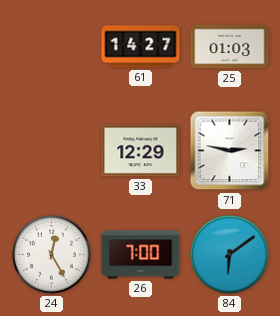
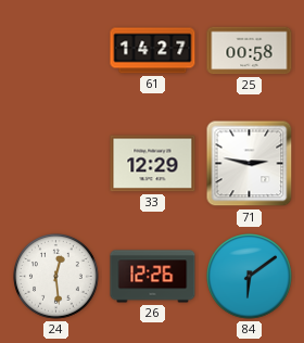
25: 01:03 -> 00:58 (250, 51)
24: 12:25 -> 12:29 (56, 277)
26: 7:00 -> 12:26 (153, 277)
